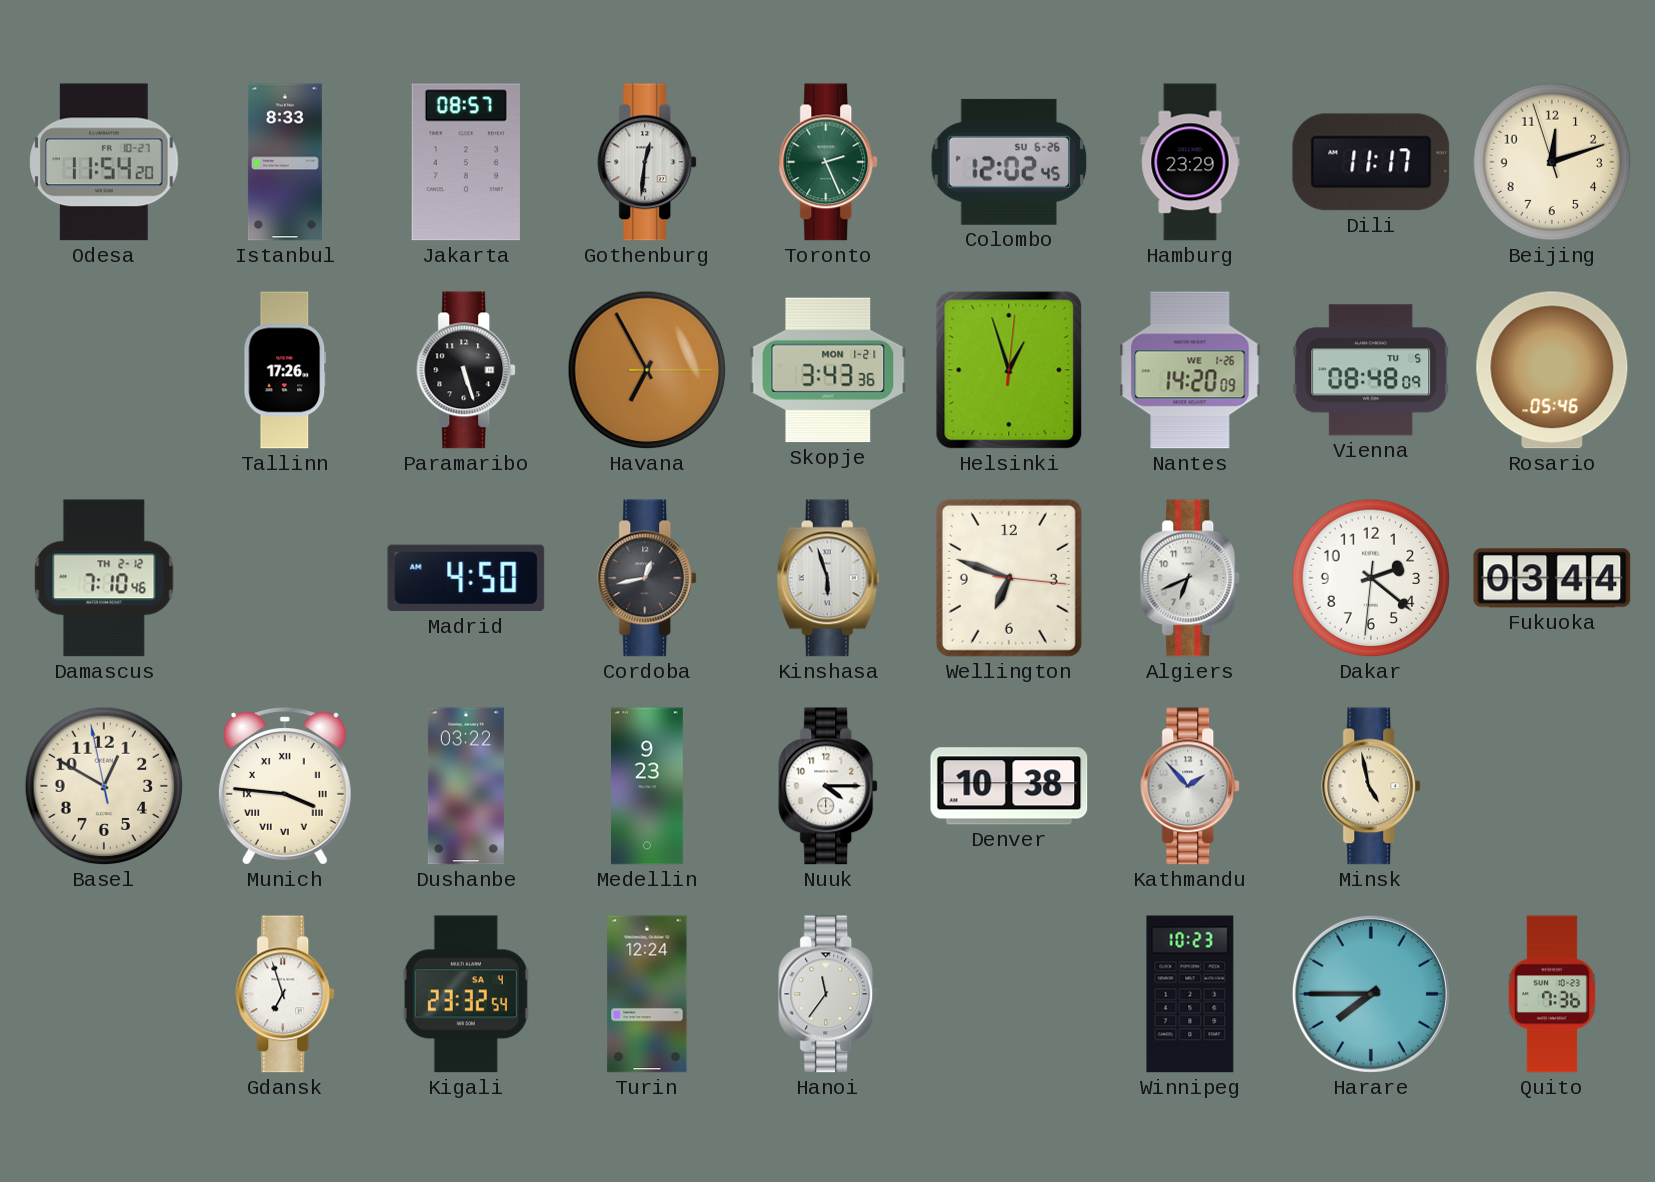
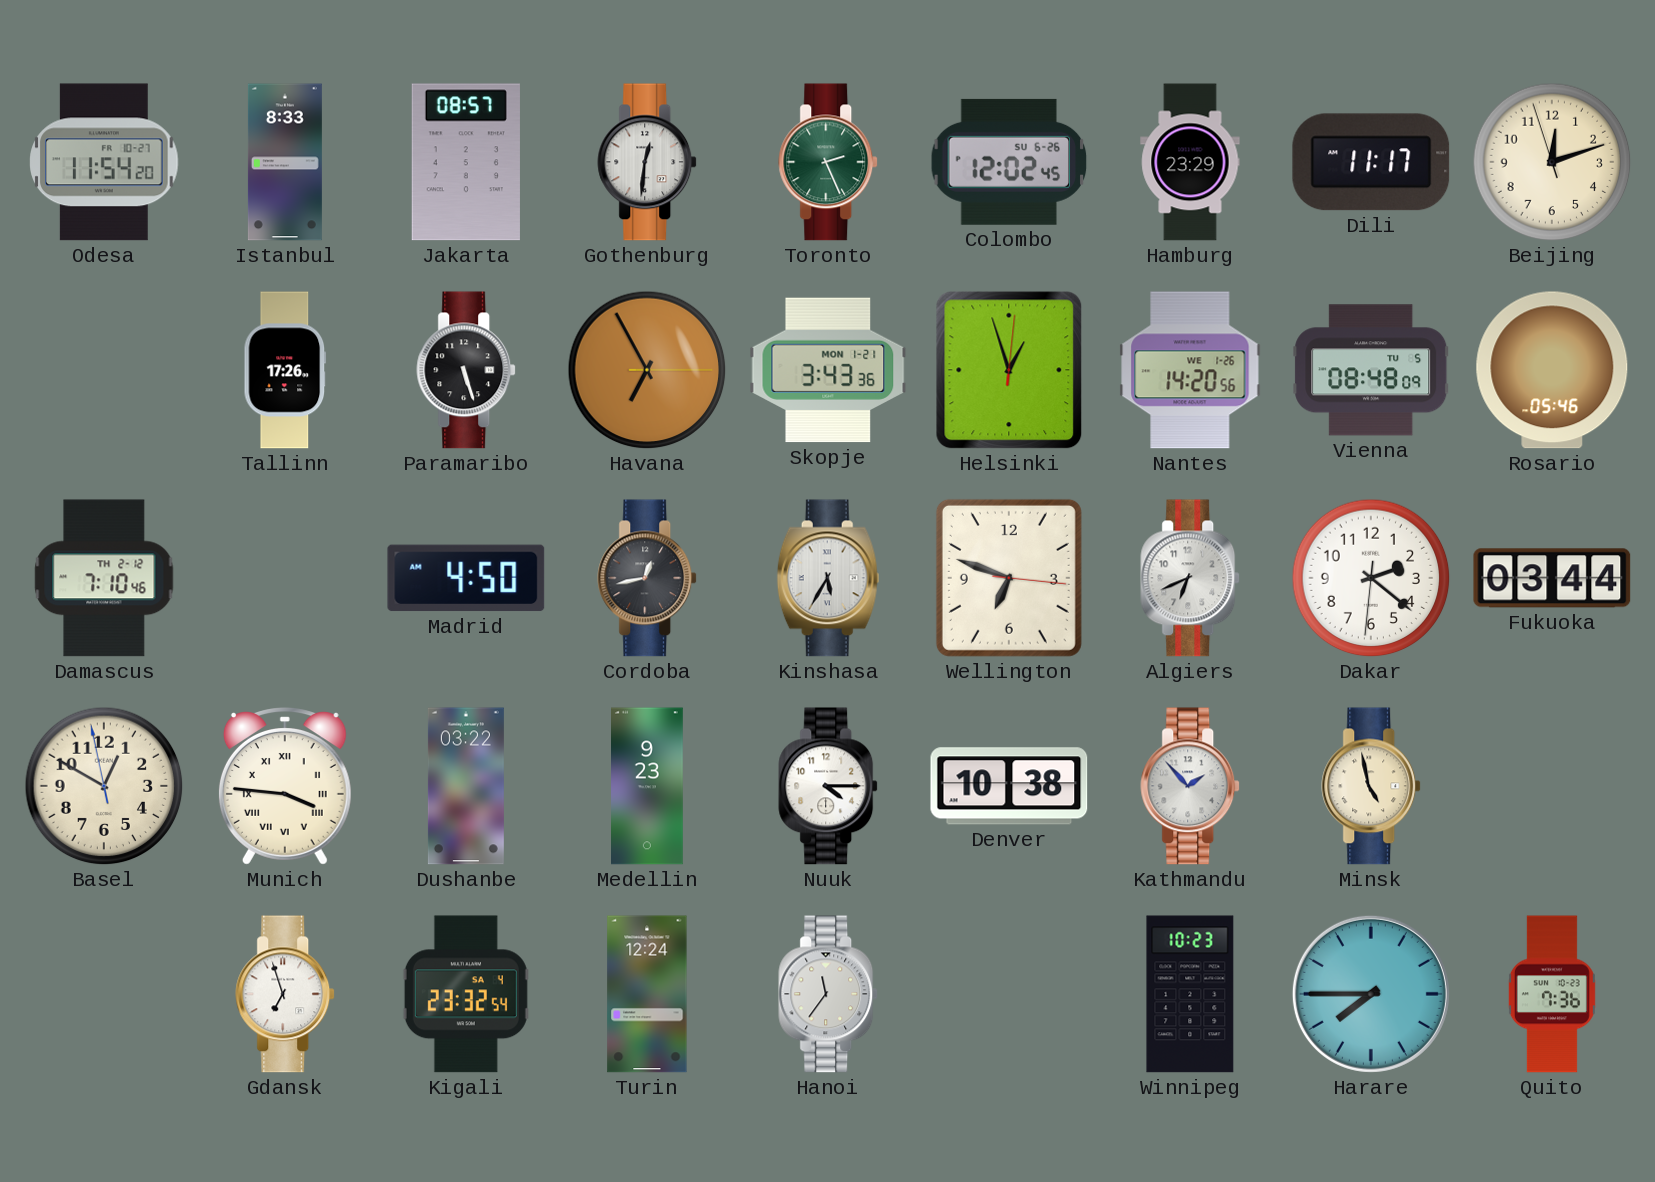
Nantes: 14:20:09 -> 14:20:56 (1190, 370)
Kinshasa: 5:57 -> 5:35 (828, 578)
